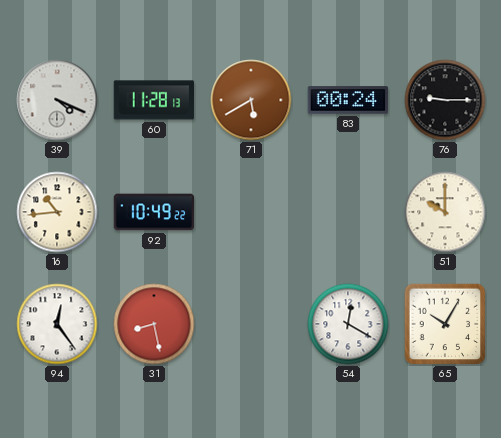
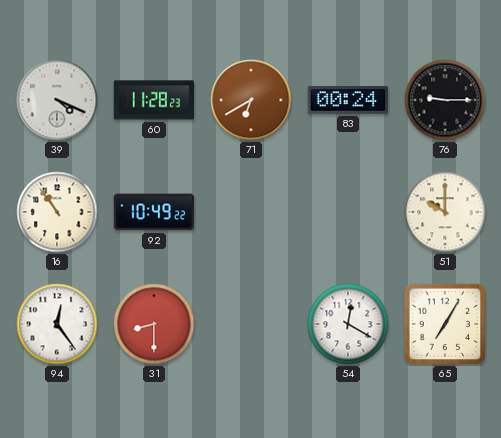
60: 11:28:13 -> 11:28:23 (154, 100)
71: 5:40 -> 6:40 (251, 100)
16: 10:44 -> 10:54 (57, 212)
31: 8:28 -> 8:30 (154, 324)
65: 10:05 -> 7:05 (445, 324)
